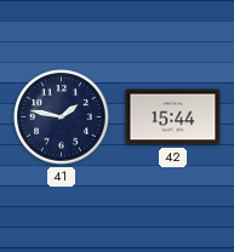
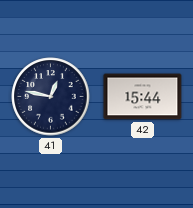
41: 1:47 -> 12:47 (51, 97)
